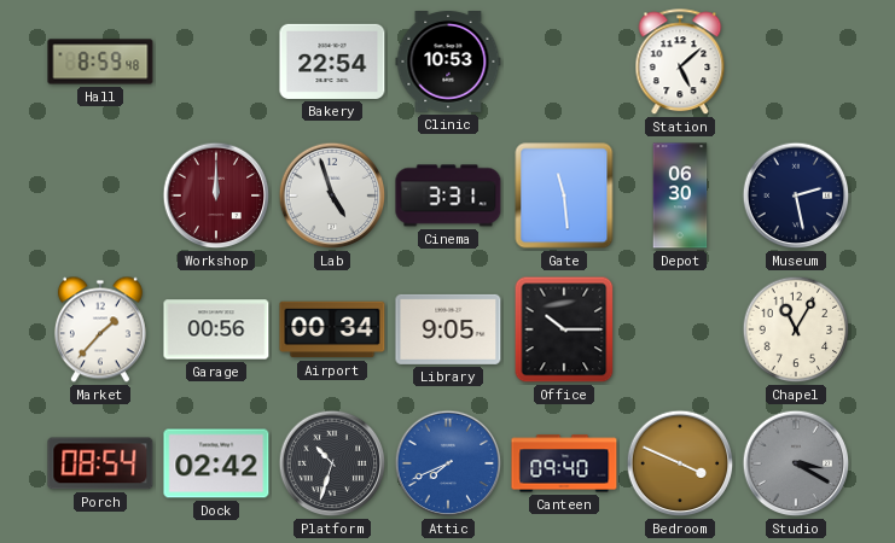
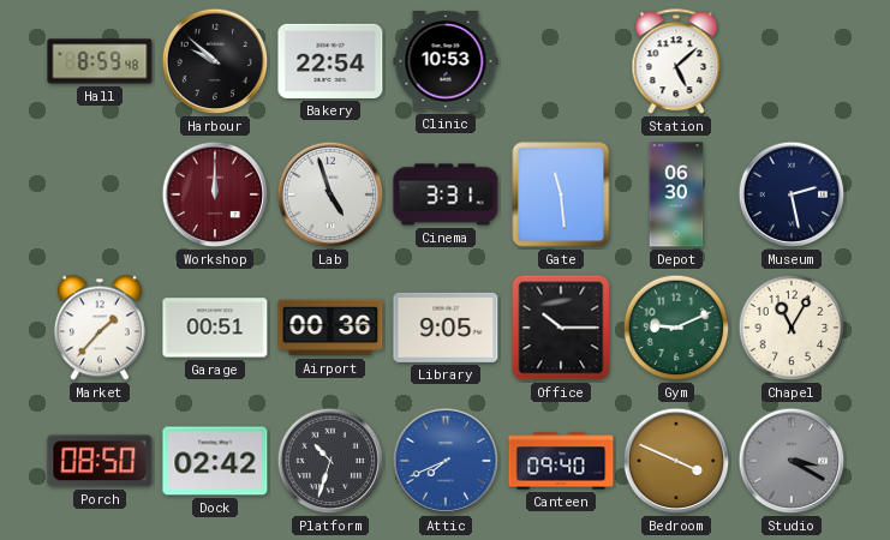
Harbour: none -> 9:52 (215, 61)
Garage: 00:56 -> 00:51 (215, 328)
Airport: 00:34 -> 00:36 (330, 328)
Gym: none -> 9:11 (676, 328)
Porch: 08:54 -> 08:50 (100, 461)
